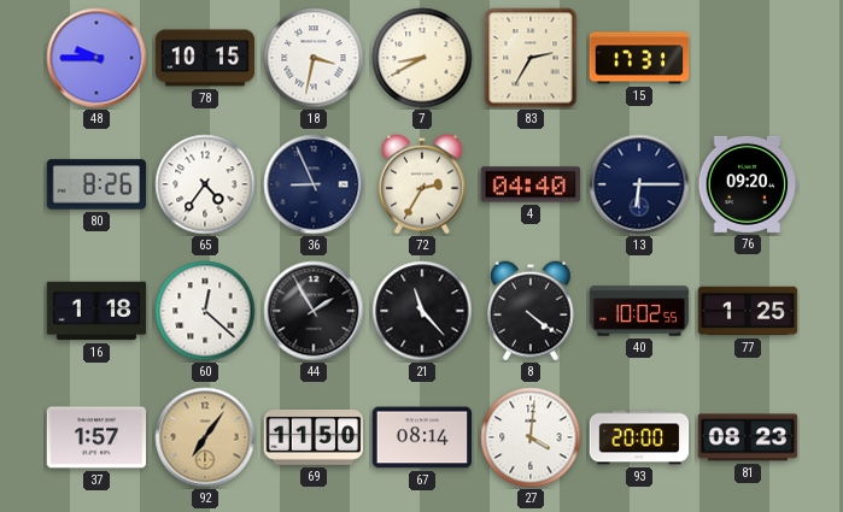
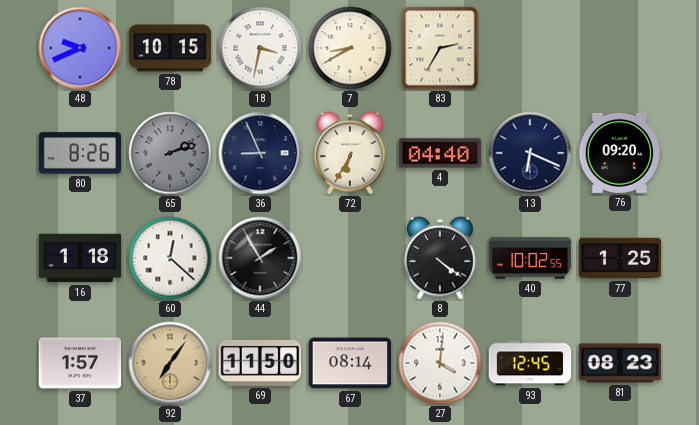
48: 9:45 -> 9:41 (80, 48)
15: 17:31 -> none (639, 58)
65: 4:36 -> 2:12 (170, 153)
65 dial: white -> grey (170, 153)
72: 2:35 -> 6:35 (351, 153)
13: 6:15 -> 6:19 (530, 153)
21: 11:23 -> none (422, 311)
93: 20:00 -> 12:45 (530, 363)
